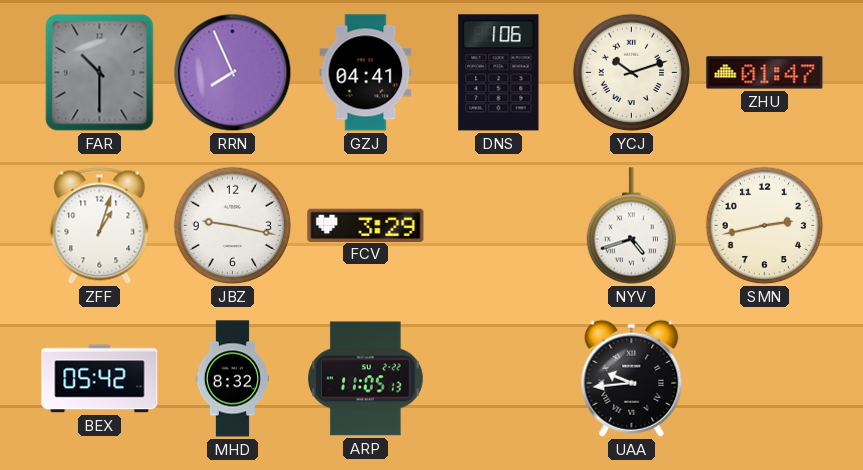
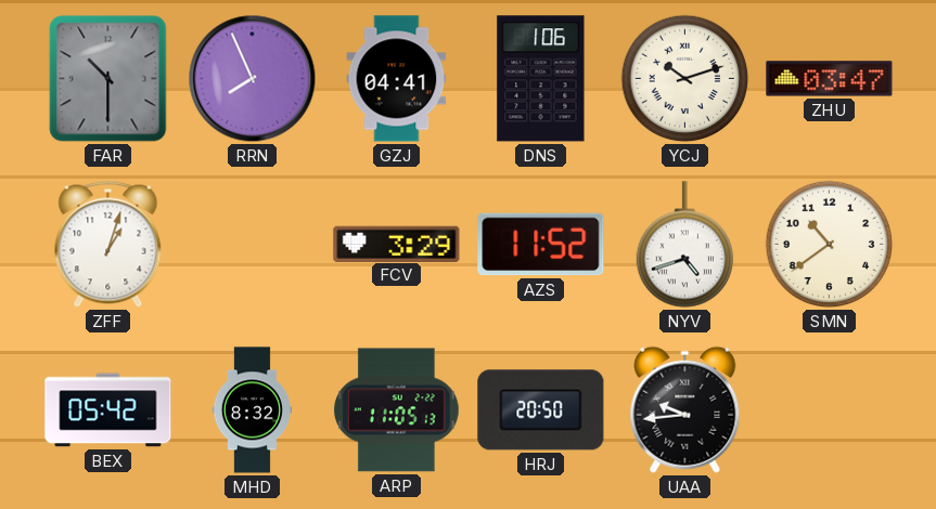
ZHU: 01:47 -> 03:47 (830, 79)
JBZ: 9:17 -> none (233, 226)
AZS: none -> 11:52 (541, 245)
SMN: 2:43 -> 10:39 (830, 245)
HRJ: none -> 20:50 (541, 410)
